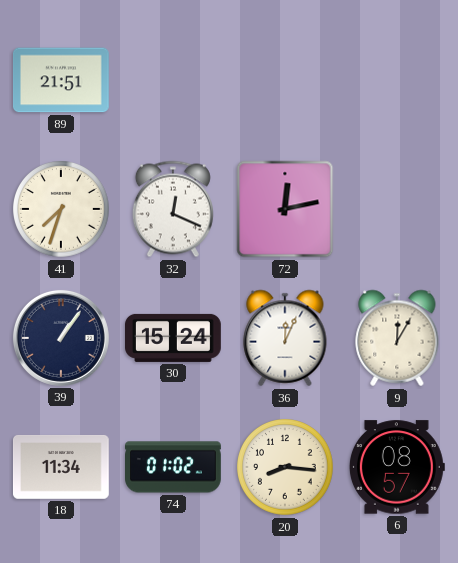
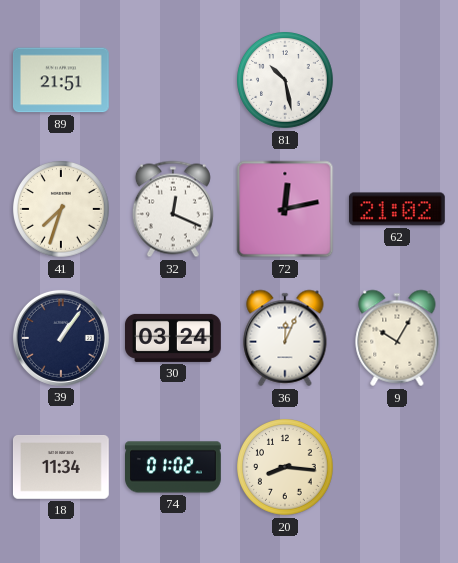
81: none -> 10:28 (286, 81)
62: none -> 21:02 (397, 209)
30: 15:24 -> 03:24 (174, 338)
9: 12:05 -> 10:05 (397, 338)
6: 08:57 -> none (397, 467)
